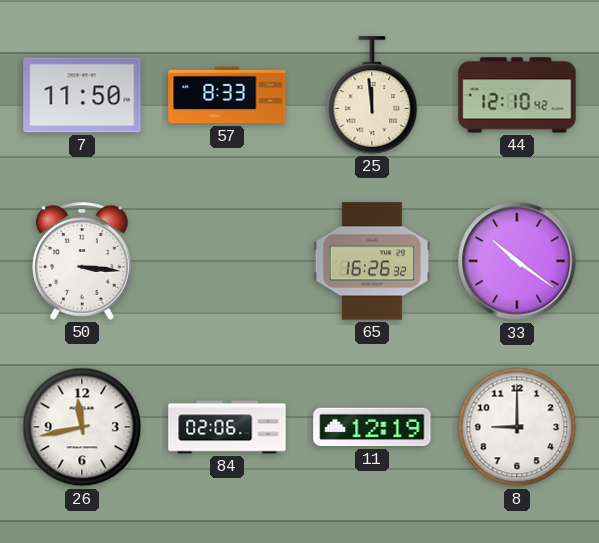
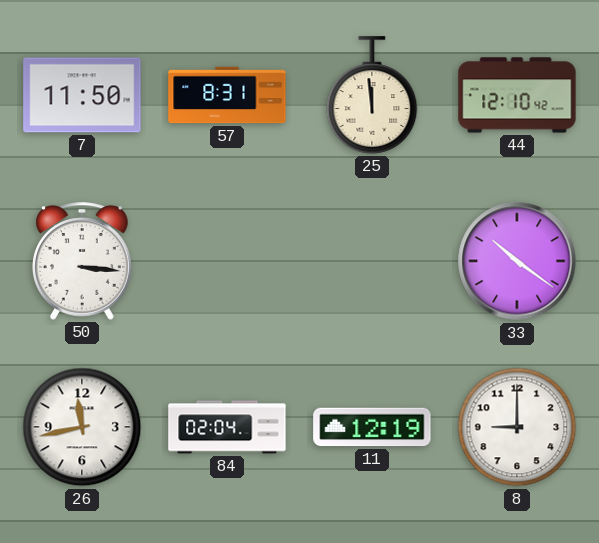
57: 8:33 -> 8:31 (227, 95)
65: 16:26 -> none (372, 261)
84: 02:06 -> 02:04 (227, 427)
